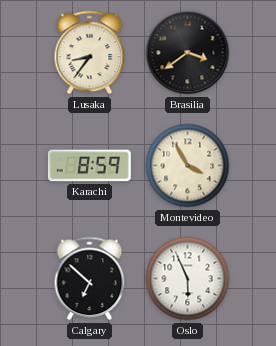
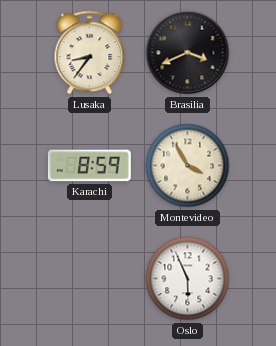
Brasilia: 3:39 -> 3:41 (188, 53)
Calgary: 6:52 -> none (90, 279)
